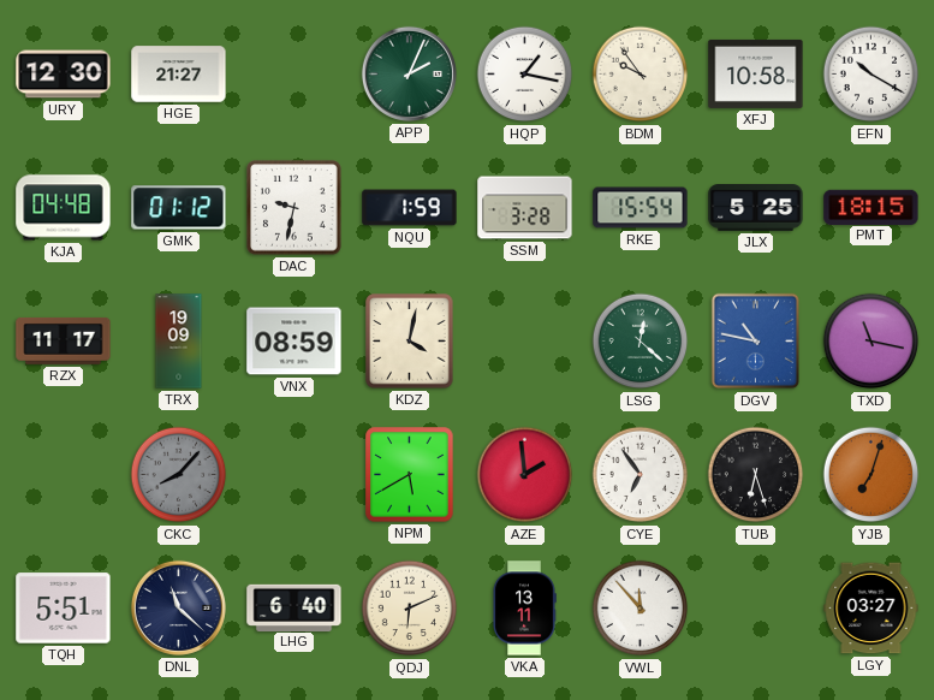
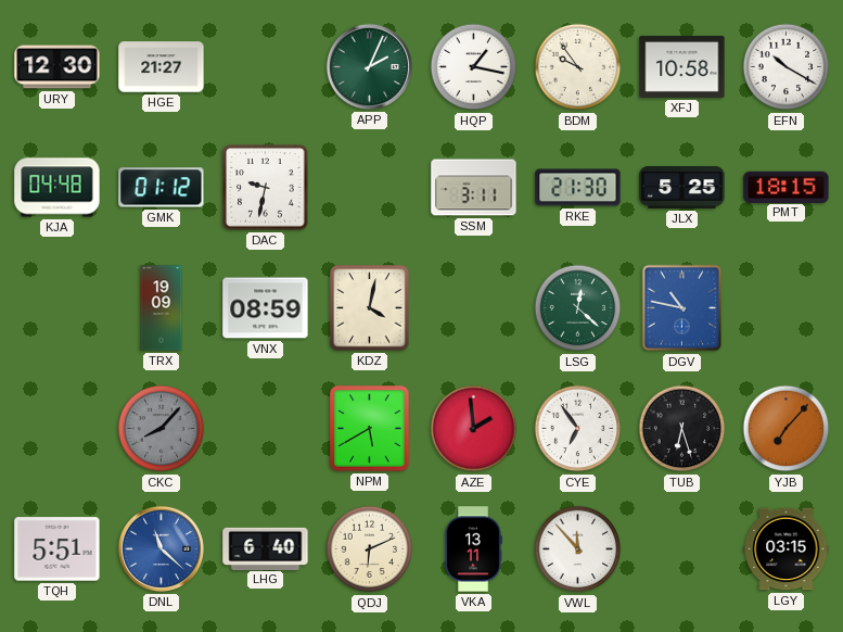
NQU: 1:59 -> none (410, 208)
SSM: 3:28 -> 3:11 (474, 188)
RKE: 15:54 -> 21:30 (578, 188)
RZX: 11:17 -> none (64, 342)
TXD: 11:17 -> none (871, 342)
YJB: 7:03 -> 7:07 (787, 429)
DNL dial: navy -> blue (161, 548)
LGY: 03:27 -> 03:15 (787, 549)
